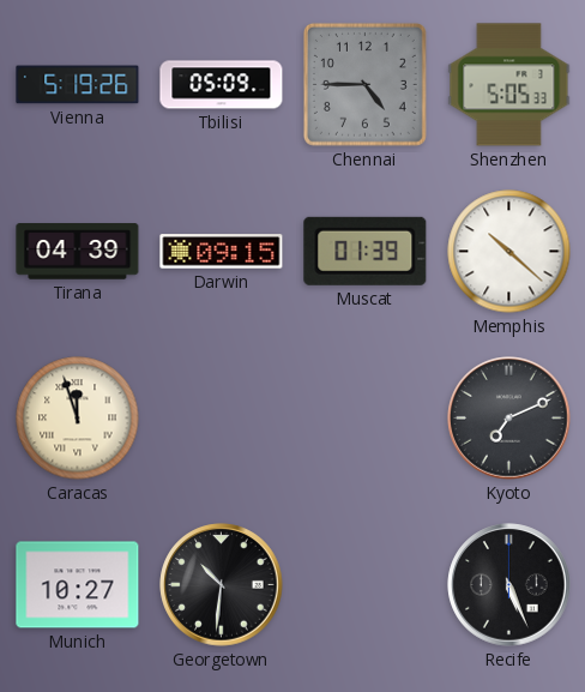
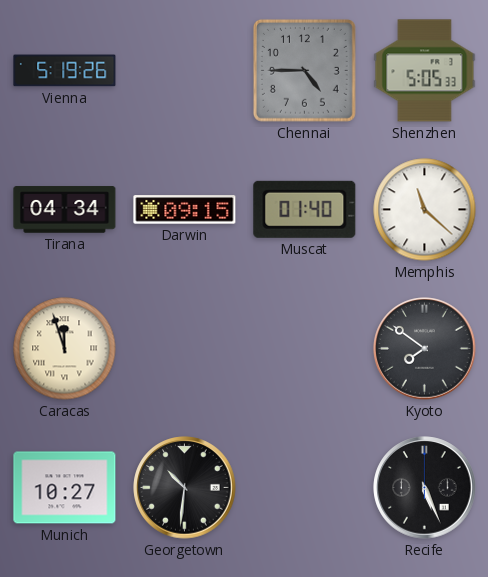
Tbilisi: 05:09 -> none (222, 85)
Tirana: 04:39 -> 04:34 (65, 210)
Muscat: 01:39 -> 01:40 (305, 209)
Memphis: 10:22 -> 11:22 (425, 210)
Kyoto: 7:11 -> 7:51 (425, 349)
